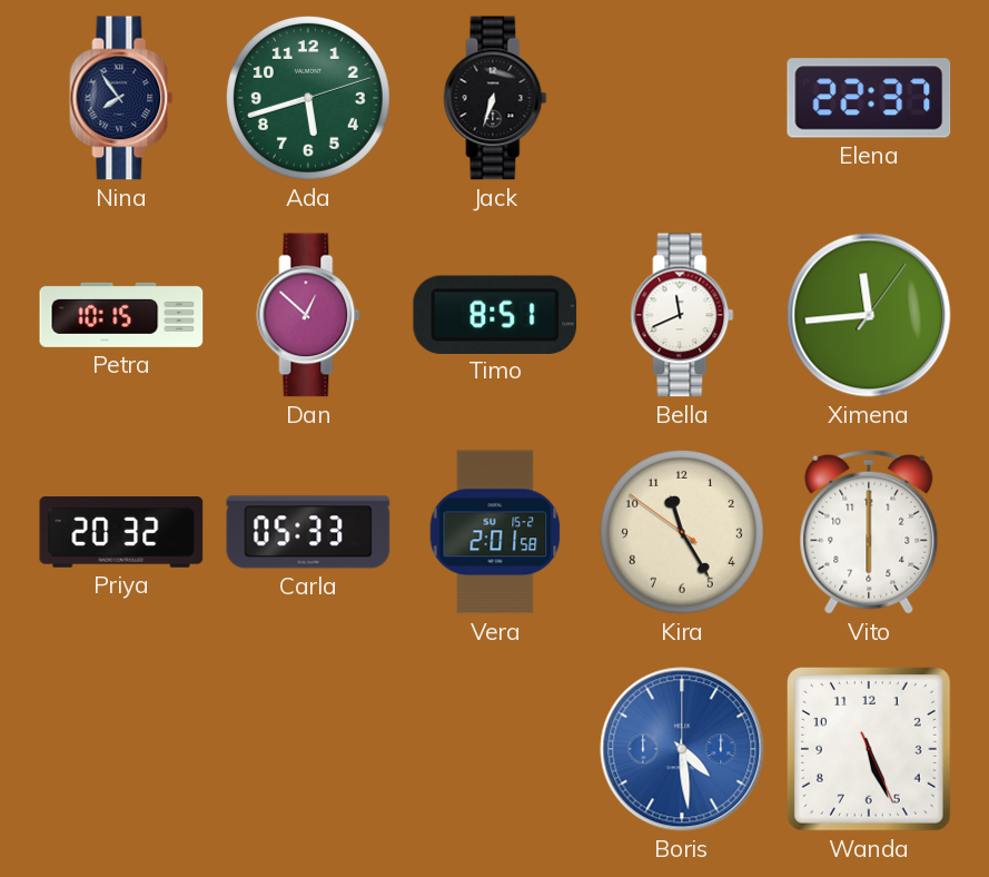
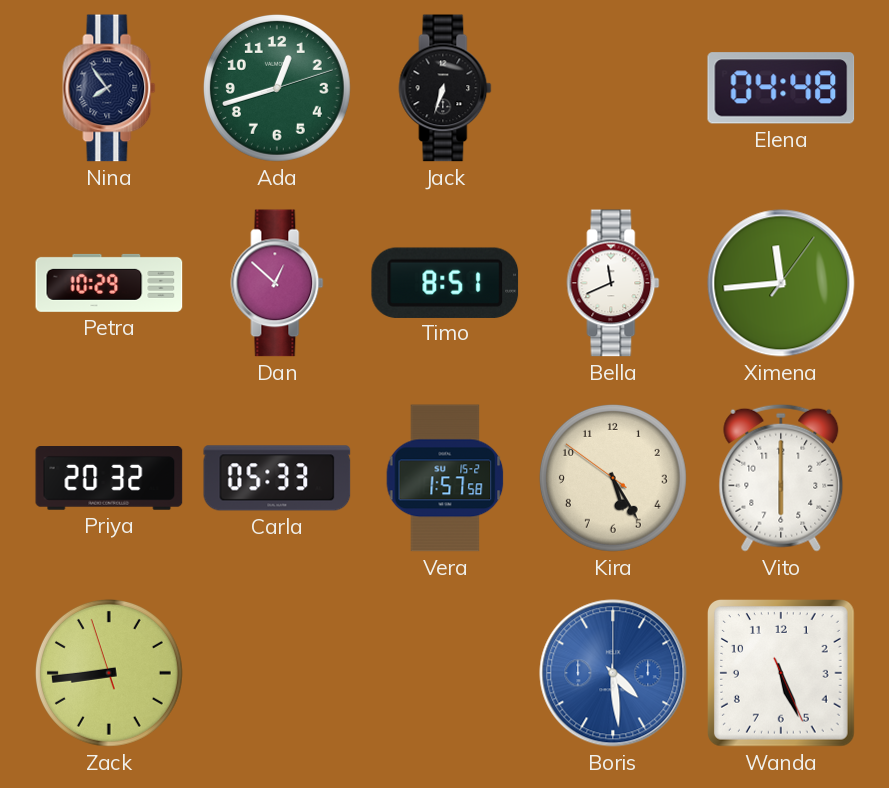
Ada: 5:42 -> 12:42 (277, 88)
Elena: 22:37 -> 04:48 (781, 88)
Petra: 10:15 -> 10:29 (109, 283)
Vera: 2:01 -> 1:57 (445, 478)
Kira: 11:24 -> 5:24 (613, 478)
Zack: none -> 8:43 (109, 673)
